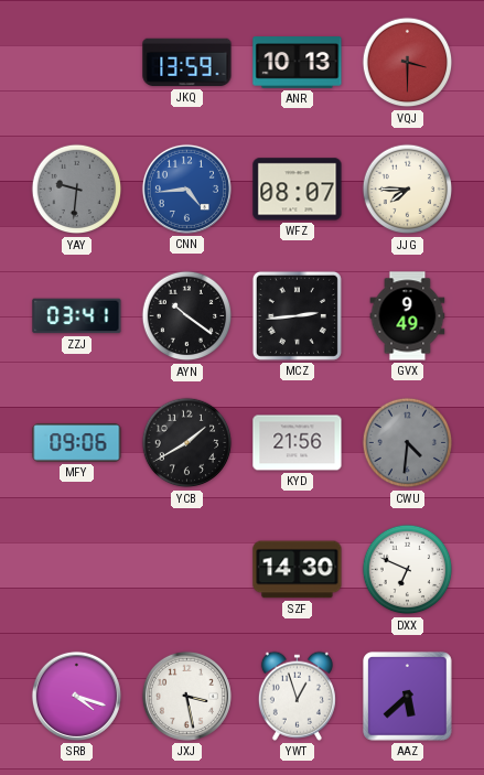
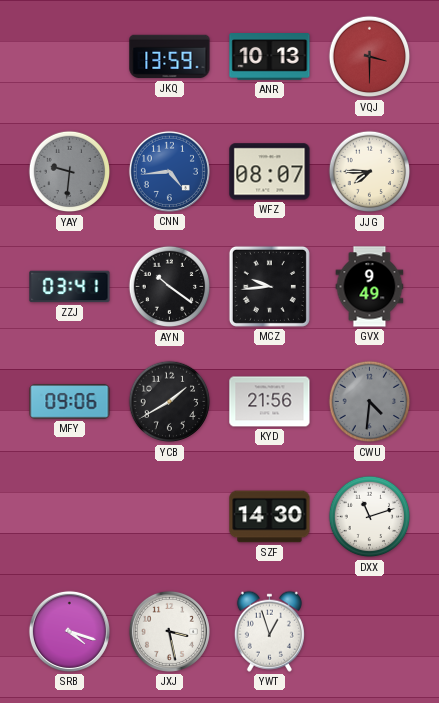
MCZ: 2:44 -> 9:44 (269, 286)
DXX: 6:49 -> 11:12 (370, 517)
AAZ: 5:38 -> none (408, 697)
